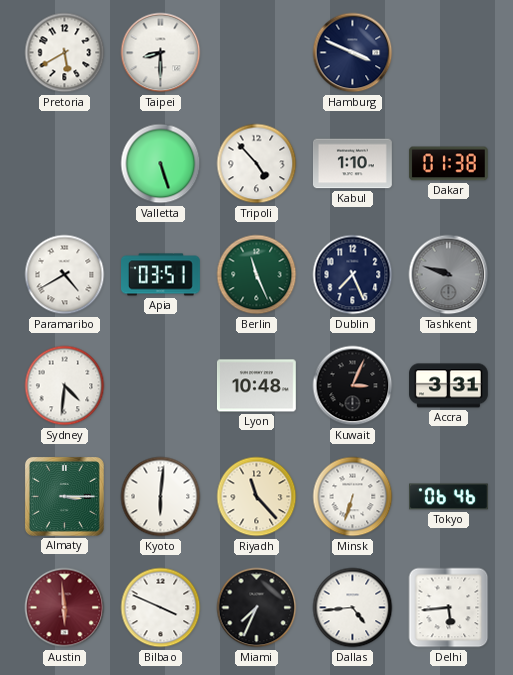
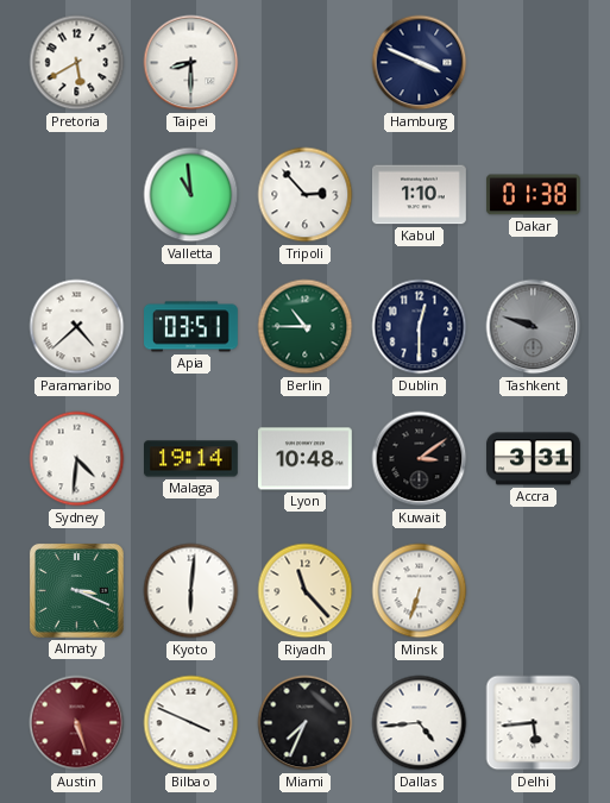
Valletta: 5:27 -> 10:59 (191, 195)
Tripoli: 4:53 -> 2:53 (306, 195)
Paramaribo: 4:40 -> 4:38 (77, 327)
Berlin: 11:26 -> 10:45 (306, 327)
Dublin: 7:26 -> 12:30 (420, 327)
Malaga: none -> 19:14 (191, 459)
Kuwait: 3:04 -> 3:09 (420, 459)
Almaty: 3:15 -> 3:19 (76, 590)
Tokyo: 06:46 -> none (449, 497)
Austin: 5:59 -> 5:27 (77, 723)
